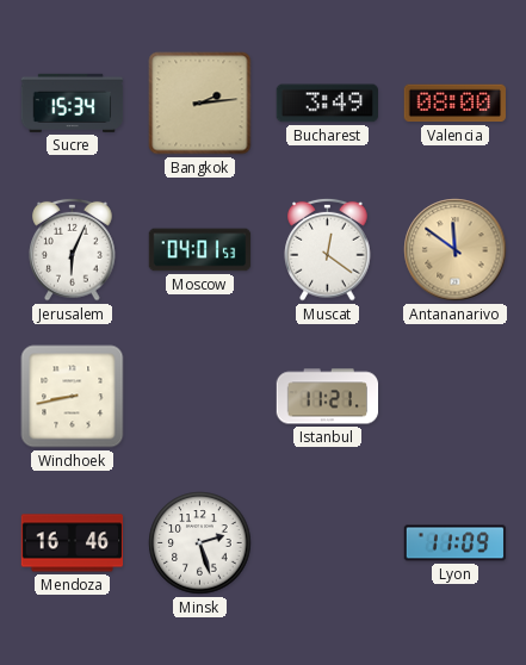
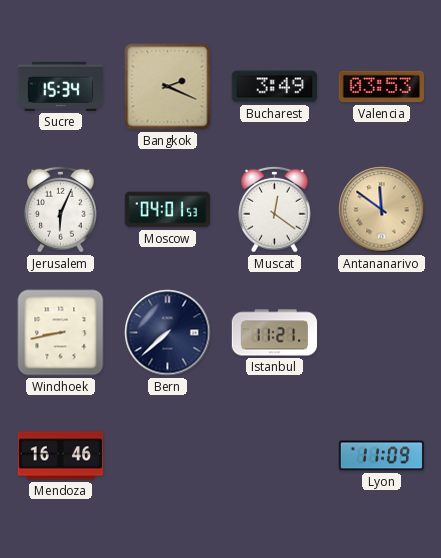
Bangkok: 2:14 -> 2:19 (168, 87)
Valencia: 08:00 -> 03:53 (382, 87)
Bern: none -> 7:38 (168, 333)
Minsk: 2:27 -> none (200, 543)
